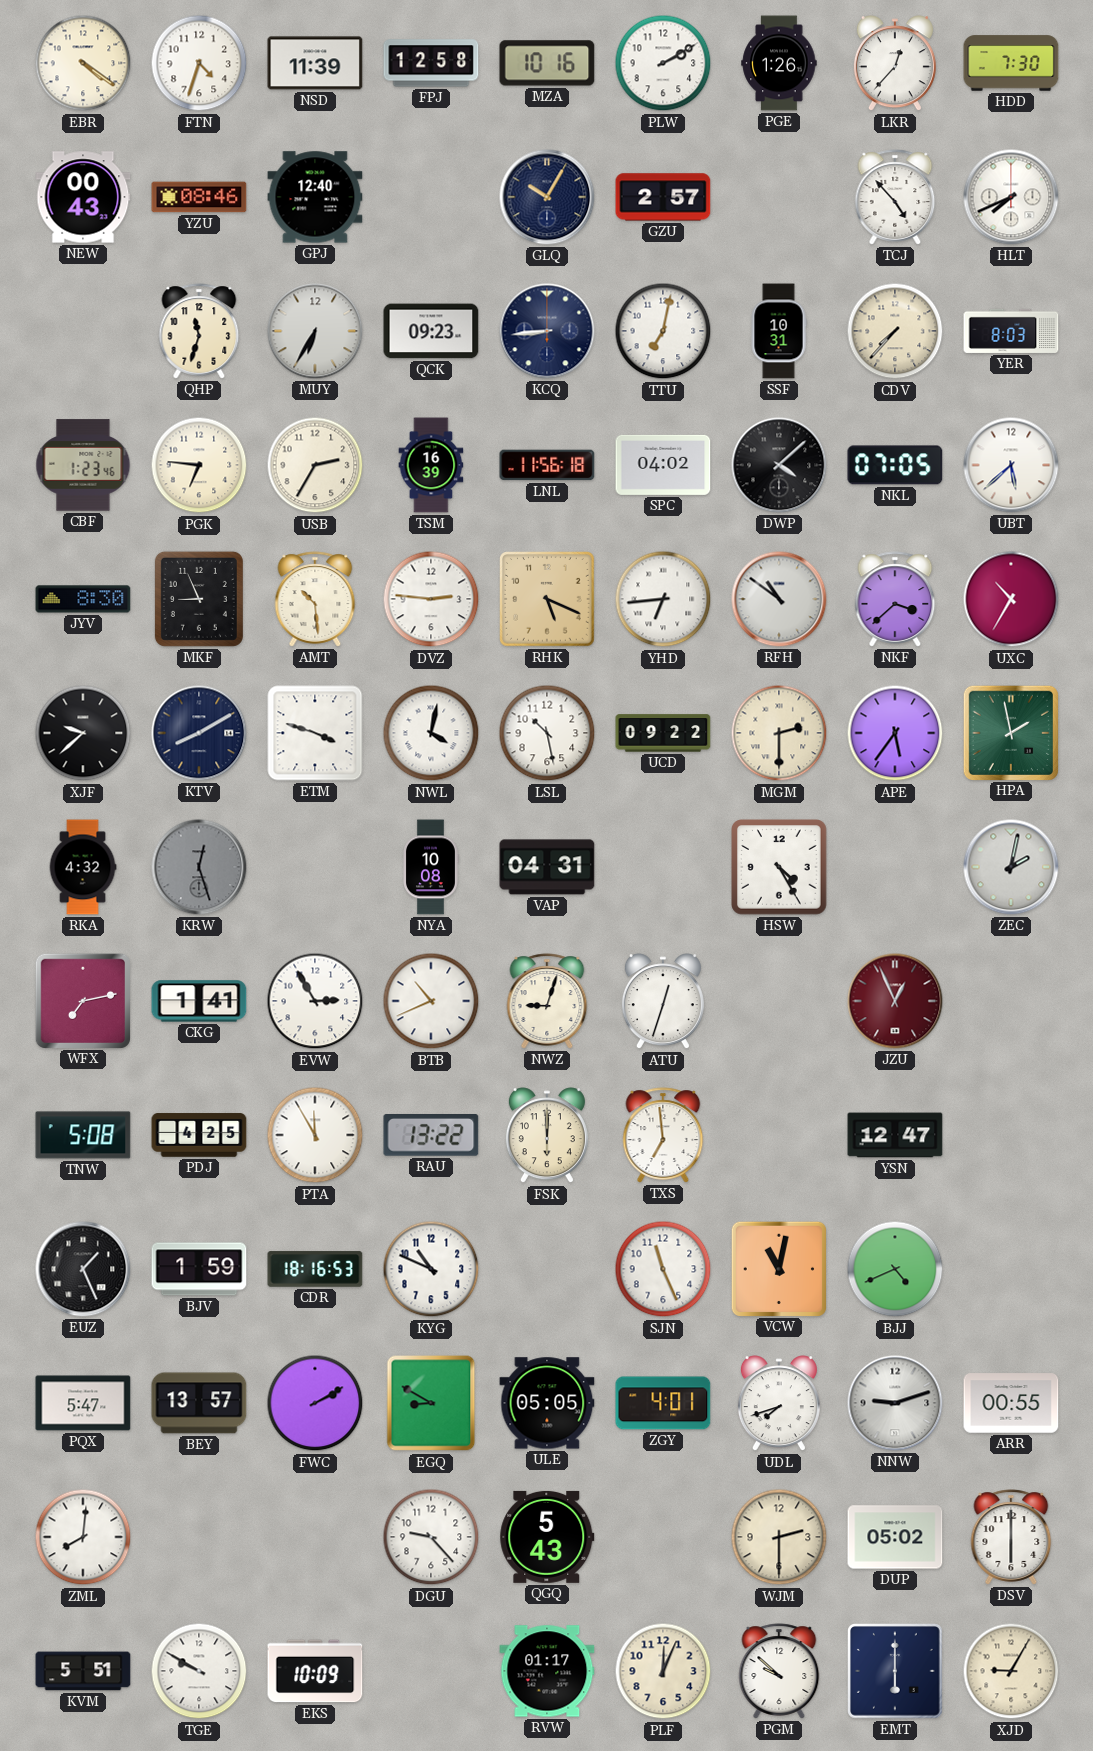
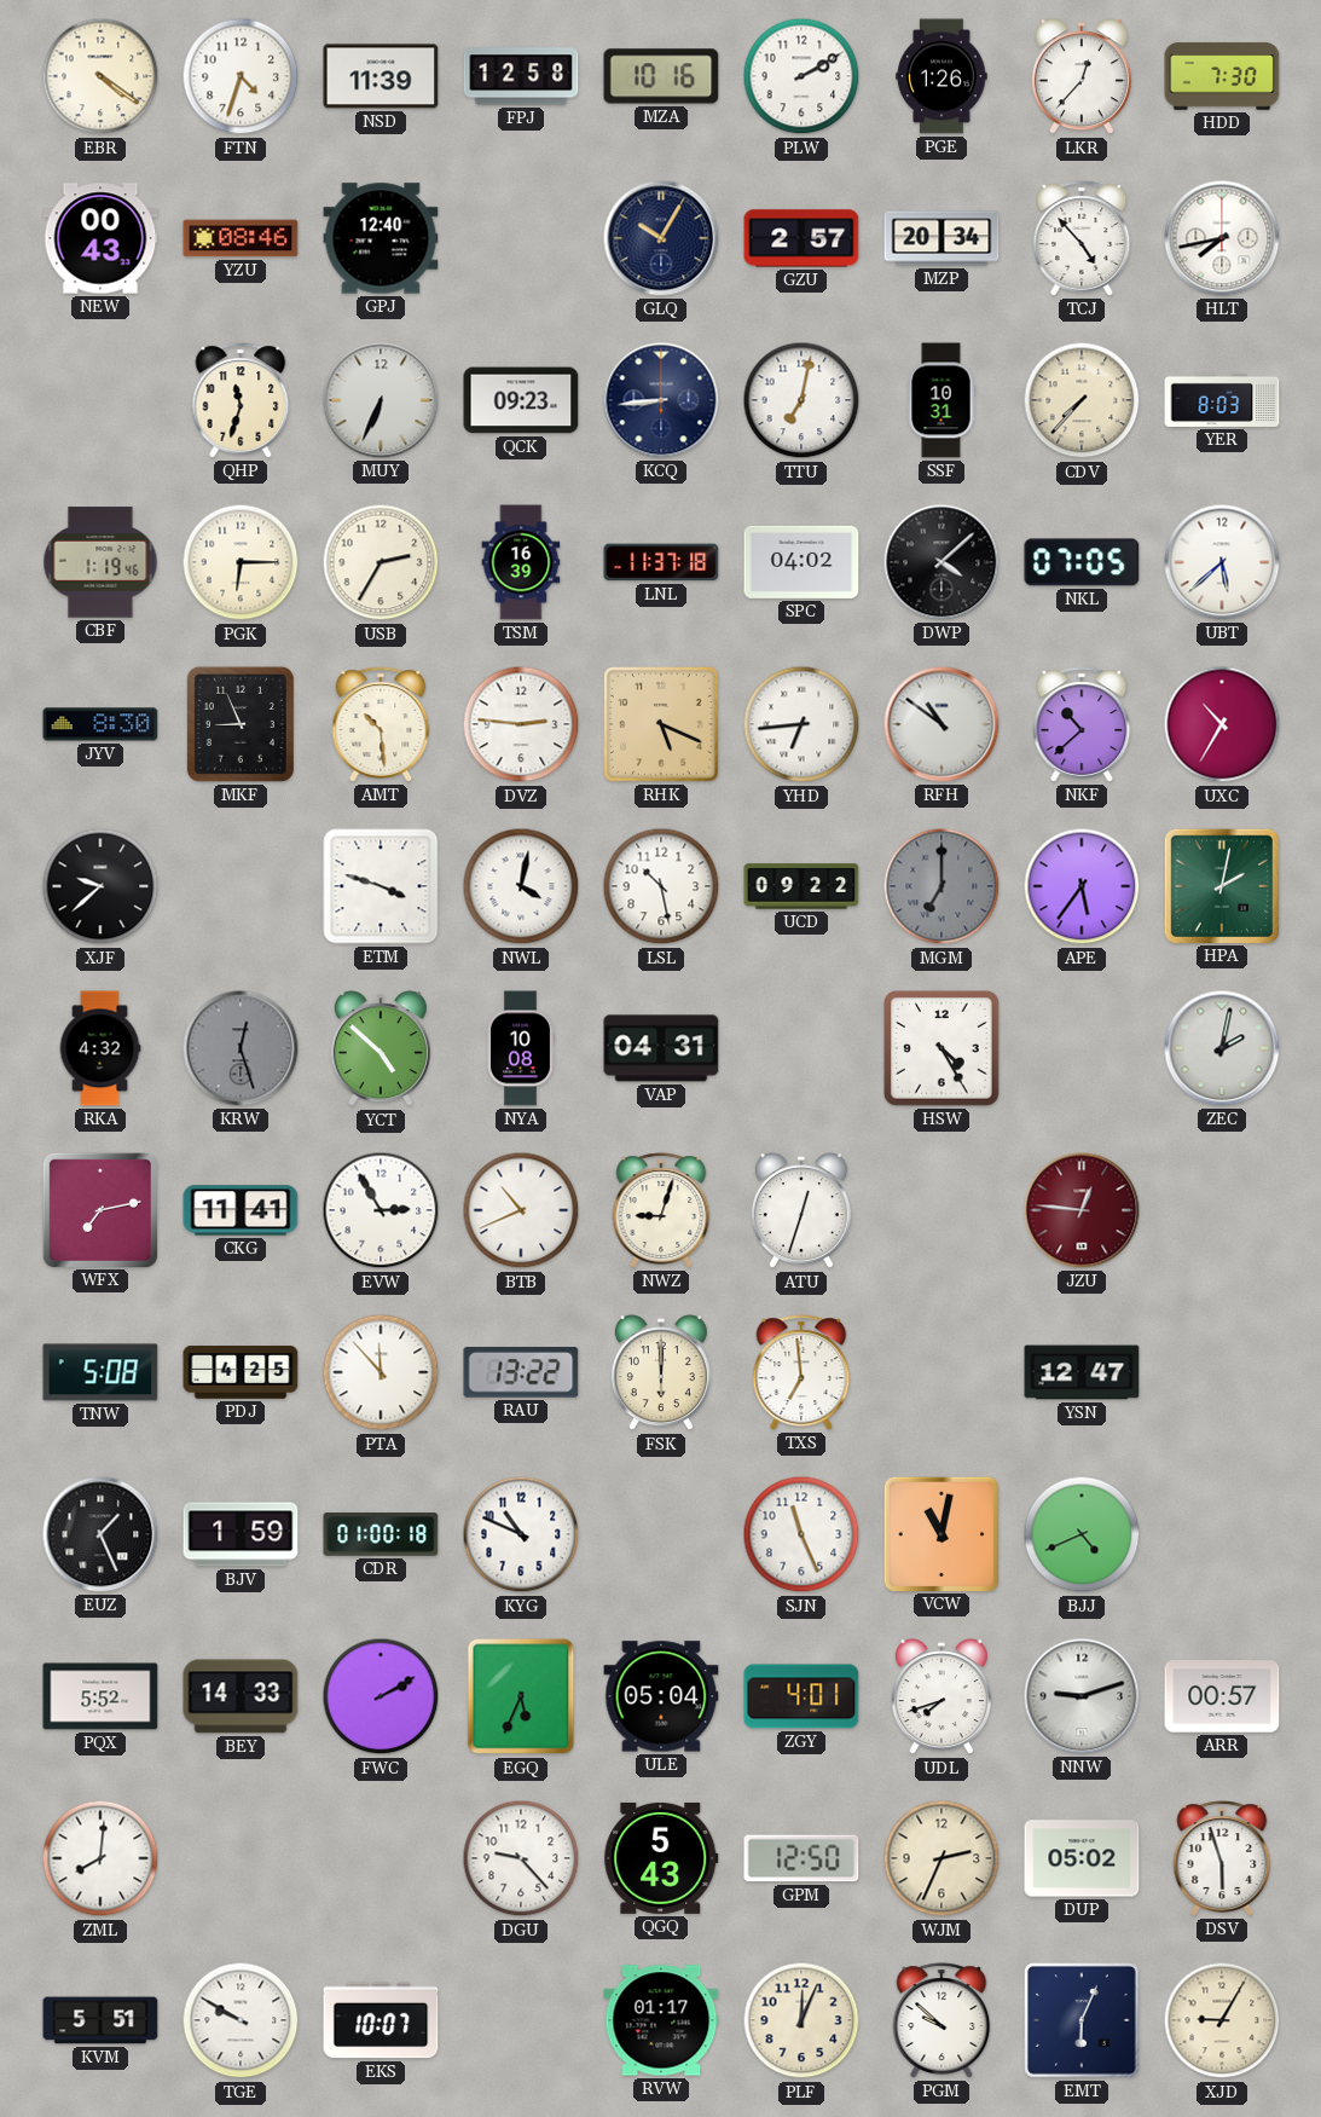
MZP: none -> 20:34 (941, 238)
HLT: 7:41 -> 7:43 (1222, 238)
MUY: 6:35 -> 6:34 (381, 400)
CBF: 1:23 -> 1:19 (100, 562)
PGK: 6:46 -> 6:15 (241, 562)
LNL: 11:56 -> 11:37 (661, 562)
NKF: 3:38 -> 10:38 (1082, 724)
KTV: 8:10 -> none (199, 733)
MGM: 2:30 -> 7:00 (941, 886)
MGM dial: cream -> grey (941, 886)
HPA: 1:58 -> 2:02 (1221, 885)
YCT: none -> 4:52 (381, 1049)
CKG: 1:41 -> 11:41 (241, 1210)
JZU: 12:56 -> 12:46 (1082, 1210)
PTA: 11:55 -> 11:53 (381, 1372)
CDR: 18:16 -> 01:00 (381, 1534)
PQX: 5:47 -> 5:52 (100, 1696)
BEY: 13:57 -> 14:33 (241, 1696)
EGQ: 8:50 -> 5:34 (521, 1696)
ULE: 05:05 -> 05:04 (661, 1696)
ARR: 00:55 -> 00:57 (1222, 1696)
GPM: none -> 12:50 (801, 1858)
WJM: 2:30 -> 2:34 (941, 1858)
DSV: 6:00 -> 5:57 (1222, 1858)
EKS: 10:09 -> 10:07 (381, 2020)
EMT: 6:00 -> 6:04 (1083, 2021)
